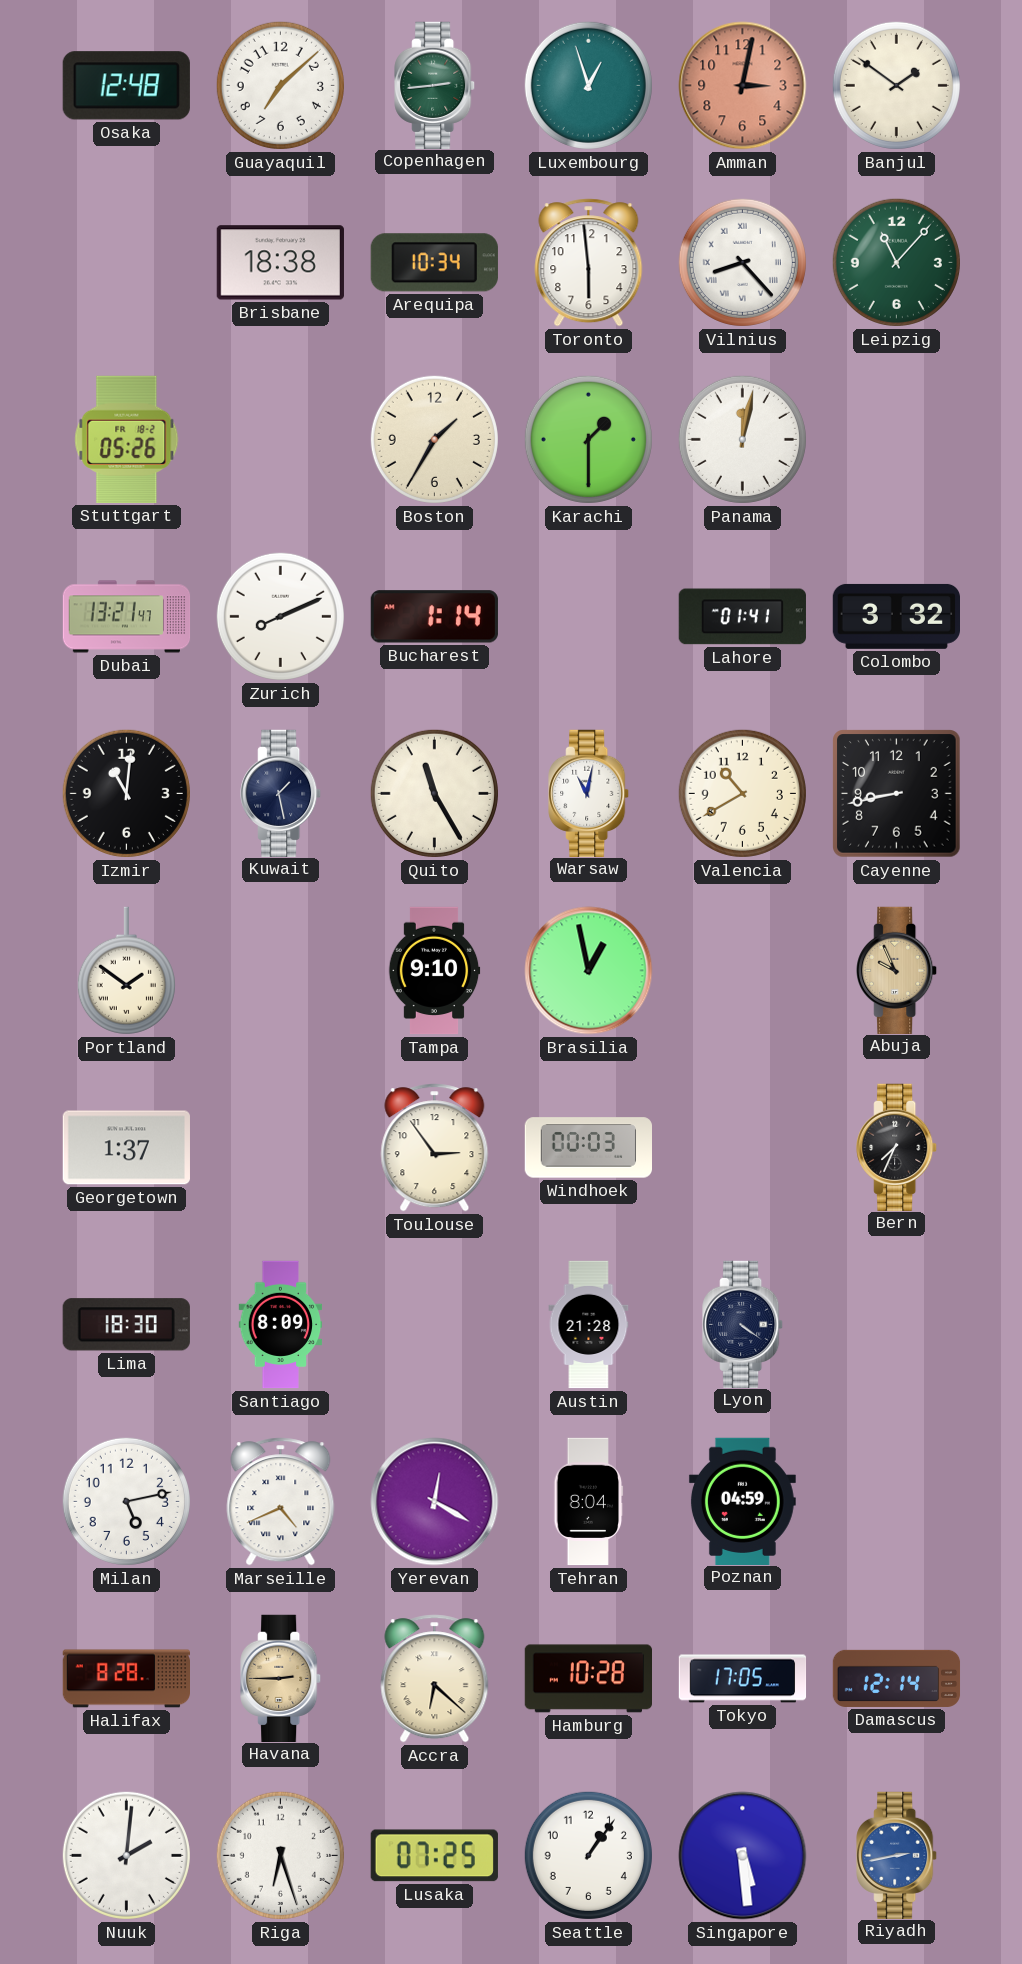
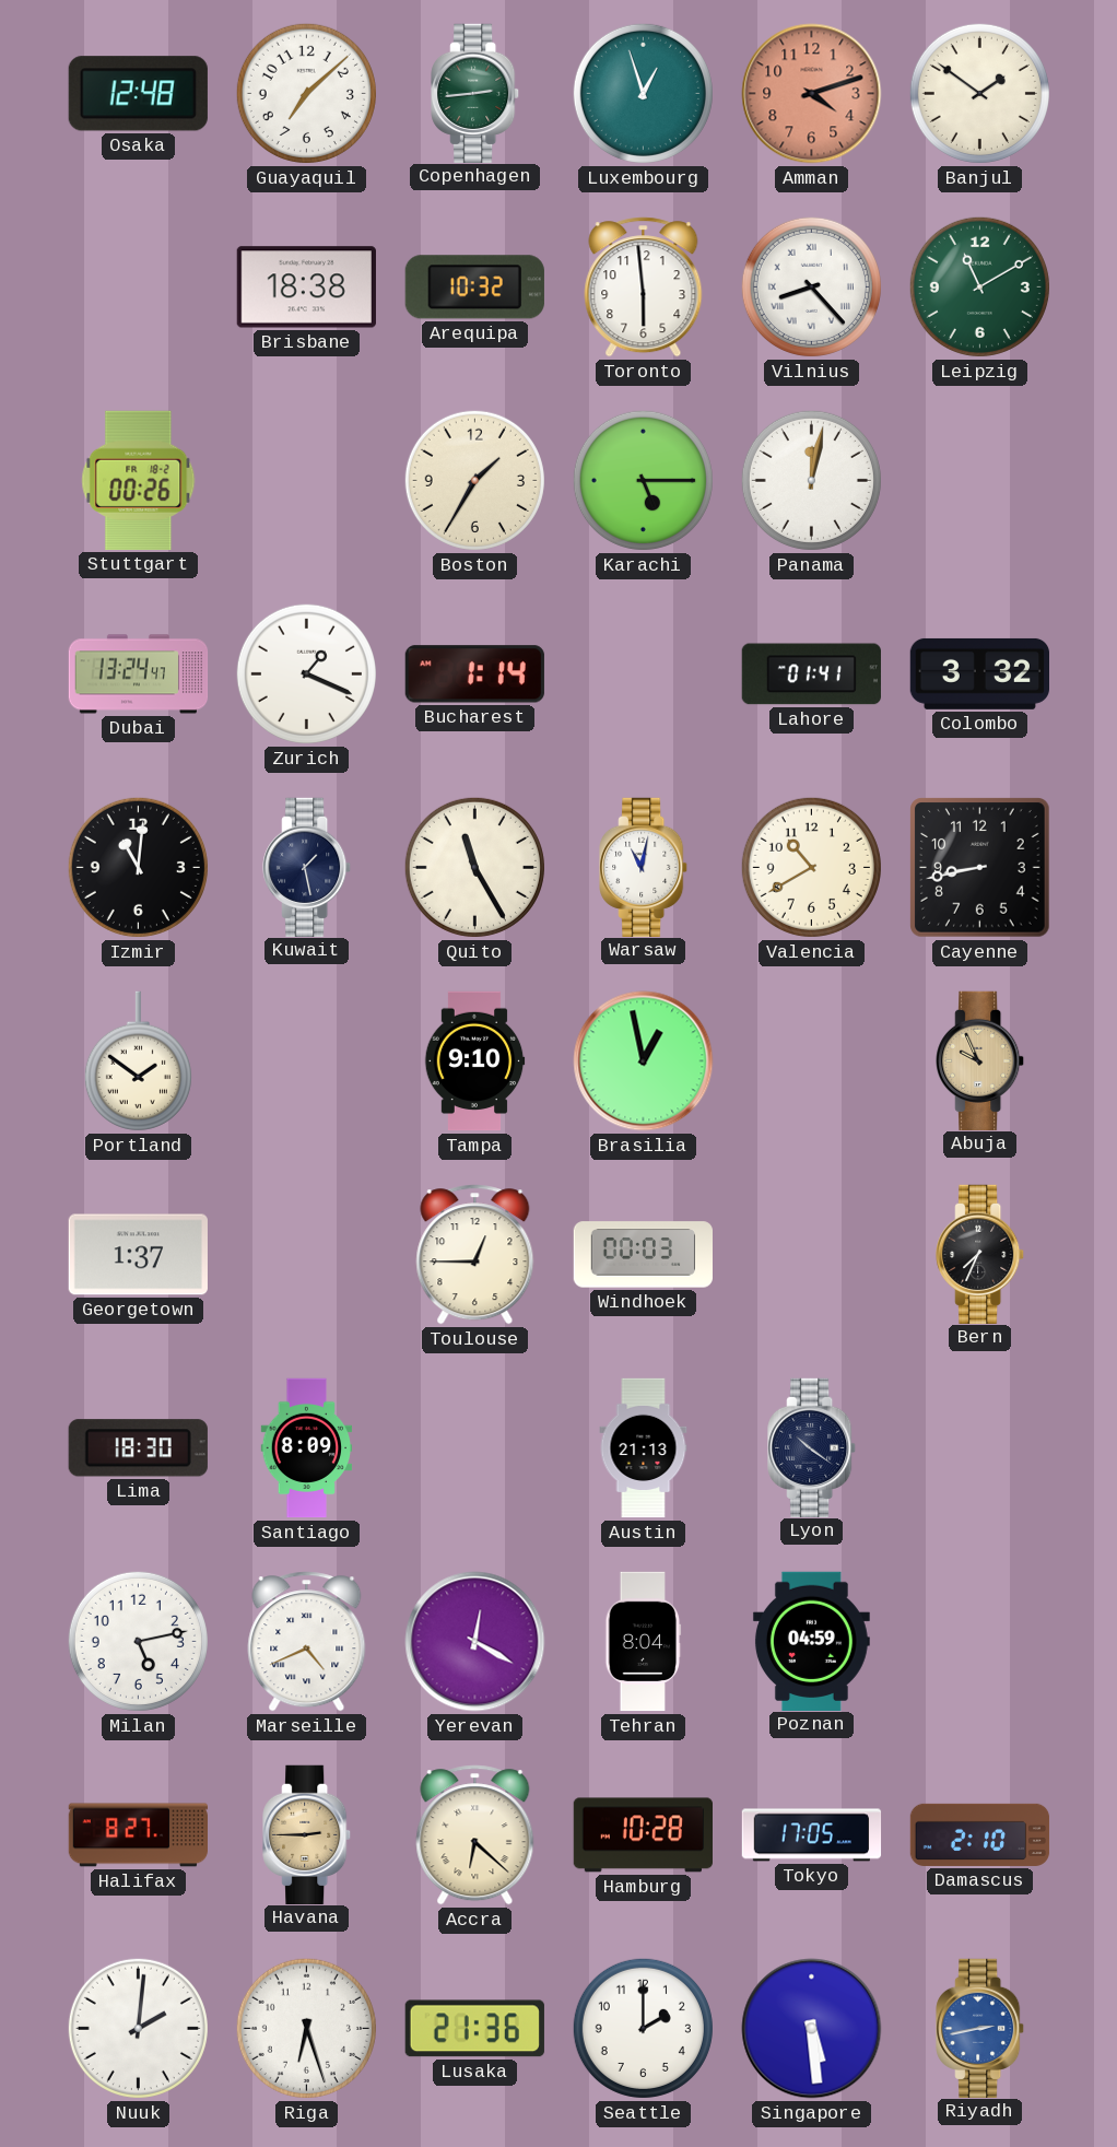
Amman: 3:02 -> 4:12 (812, 94)
Arequipa: 10:34 -> 10:32 (474, 288)
Leipzig: 11:07 -> 11:10 (979, 286)
Stuttgart: 05:26 -> 00:26 (139, 480)
Karachi: 1:30 -> 5:15 (643, 480)
Dubai: 13:21 -> 13:24 (139, 674)
Zurich: 8:11 -> 1:19 (306, 673)
Toulouse: 2:54 -> 12:45 (475, 1255)
Austin: 21:28 -> 21:13 (644, 1448)
Lyon: 4:21 -> 10:21 (812, 1447)
Halifax: 8:28 -> 8:27 (138, 1835)
Damascus: 12:14 -> 2:10 (980, 1834)
Lusaka: 07:25 -> 21:36 (474, 2029)
Seattle: 1:06 -> 2:00 (643, 2028)
